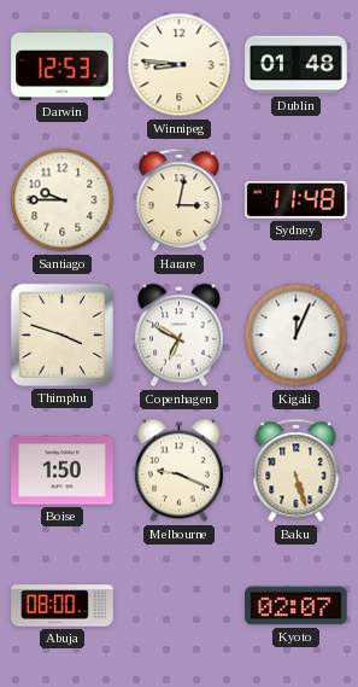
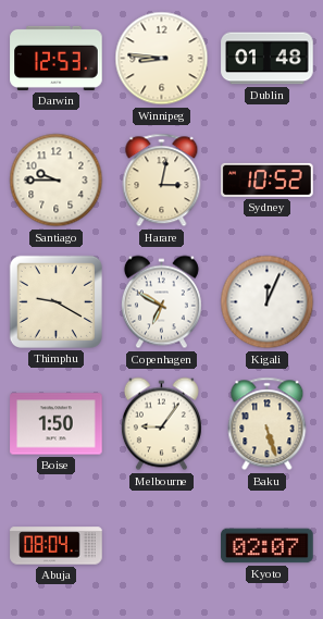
Sydney: 11:48 -> 10:52 (268, 179)
Thimphu: 3:48 -> 9:20 (55, 301)
Melbourne: 9:19 -> 9:06 (161, 424)
Abuja: 08:00 -> 08:04 (57, 546)
